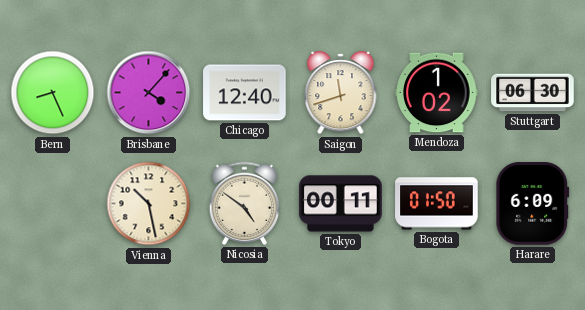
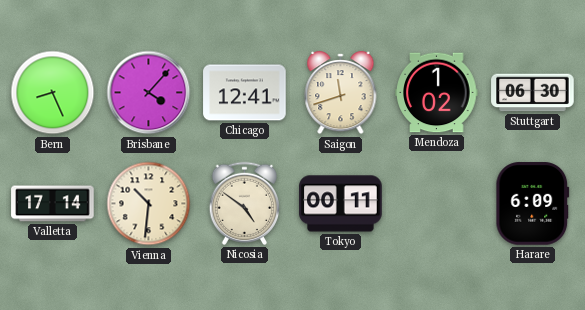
Chicago: 12:40 -> 12:41 (245, 93)
Valletta: none -> 17:14 (53, 204)
Vienna: 10:28 -> 10:31 (149, 204)
Bogota: 01:50 -> none (437, 204)
